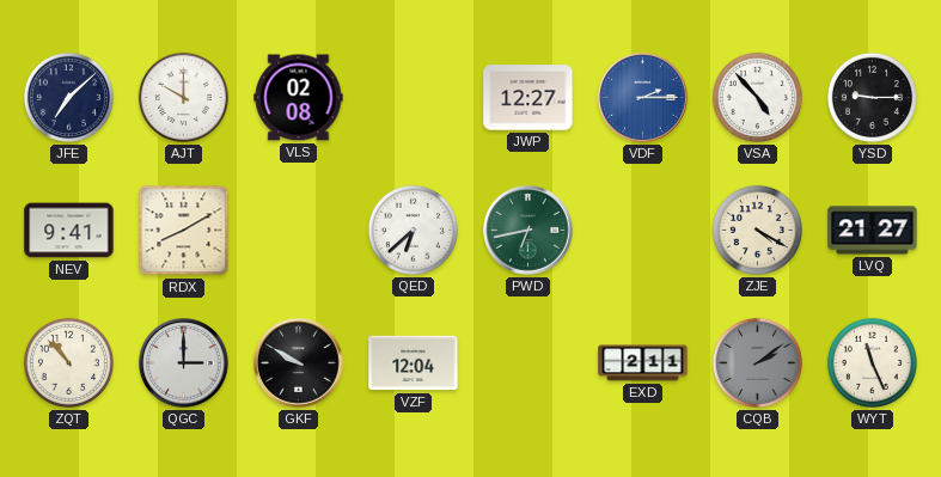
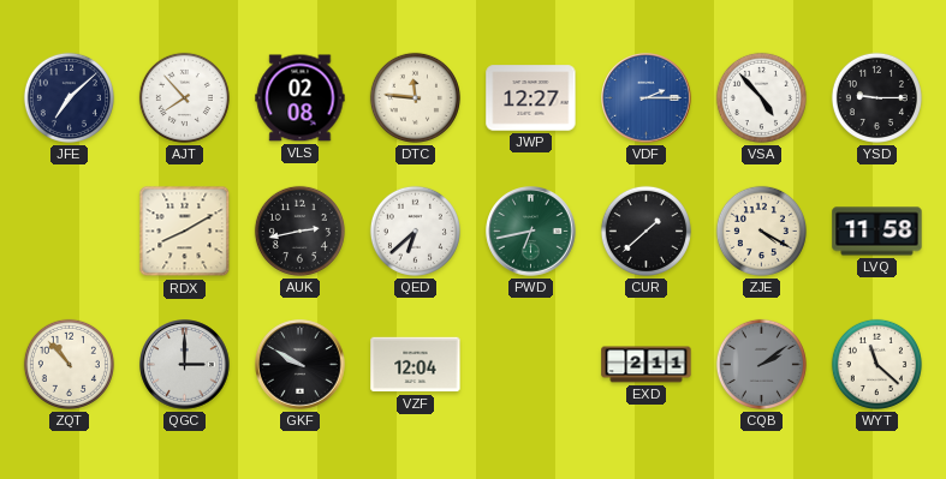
AJT: 10:00 -> 7:53 (184, 97)
DTC: none -> 11:46 (415, 97)
NEV: 9:41 -> none (69, 231)
AUK: none -> 2:43 (299, 230)
CUR: none -> 1:38 (645, 230)
LVQ: 21:27 -> 11:58 (877, 232)
WYT: 11:26 -> 11:22 (876, 364)
